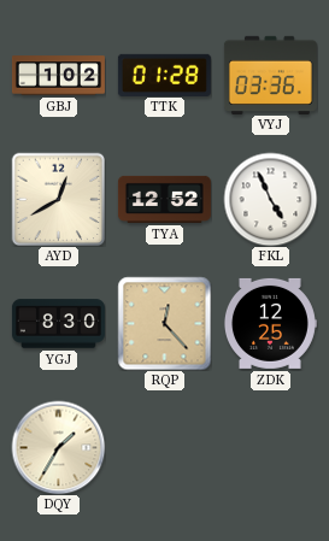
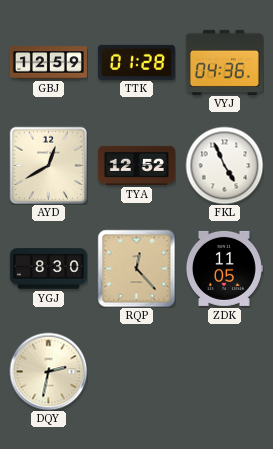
GBJ: 1:02 -> 12:59 (48, 63)
VYJ: 03:36 -> 04:36 (224, 62)
ZDK: 12:25 -> 11:05 (224, 268)
DQY: 1:35 -> 2:32 (48, 371)
